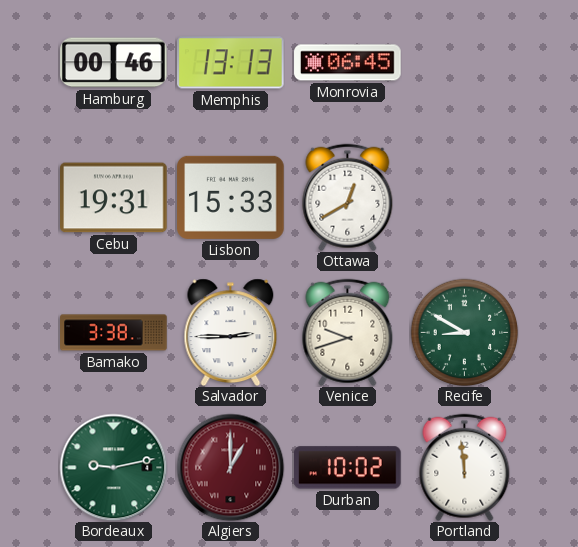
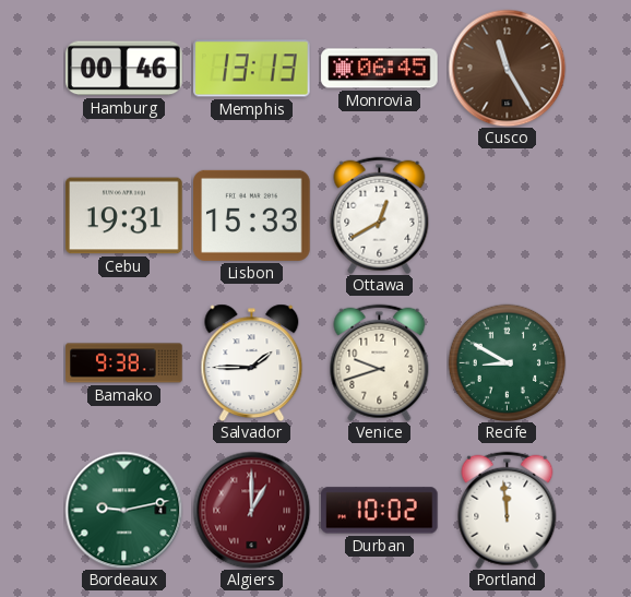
Cusco: none -> 11:25 (507, 68)
Bamako: 3:38 -> 9:38 (124, 363)
Salvador: 2:45 -> 1:45 (252, 362)
